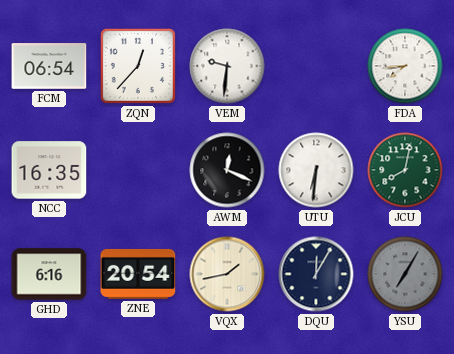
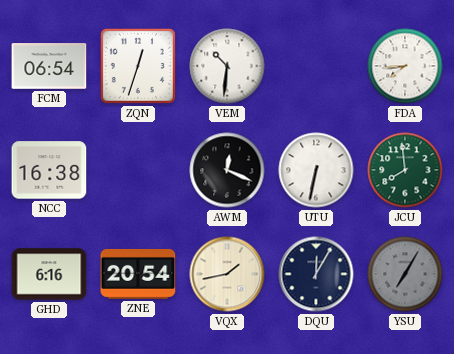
ZQN: 12:37 -> 12:33 (138, 66)
VEM: 9:31 -> 10:31 (227, 66)
NCC: 16:35 -> 16:38 (49, 170)
UTU: 6:31 -> 6:32 (316, 170)
JCU: 8:02 -> 7:59 (405, 170)
